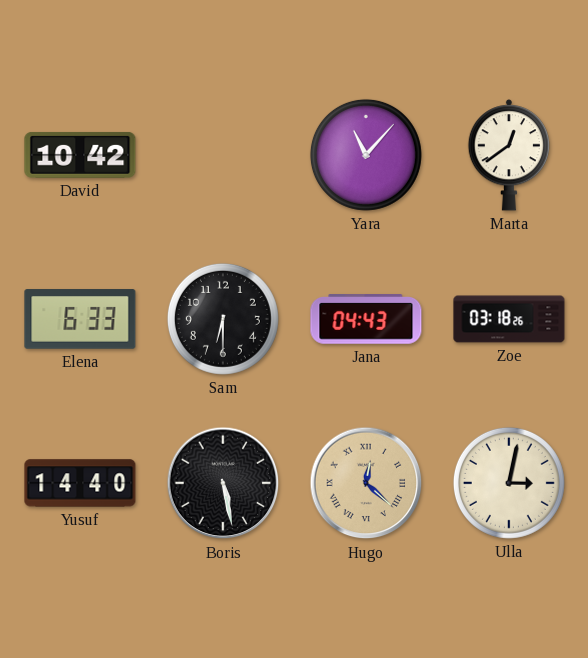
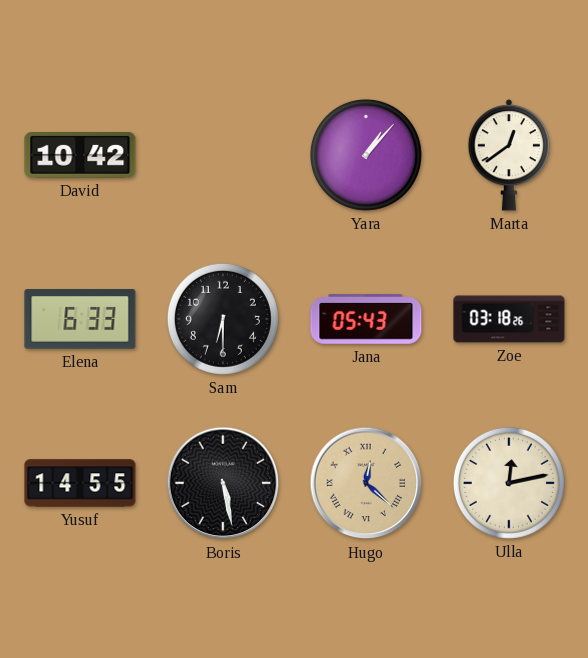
Yara: 11:07 -> 1:07 (366, 155)
Jana: 04:43 -> 05:43 (366, 319)
Yusuf: 14:40 -> 14:55 (80, 483)
Ulla: 3:02 -> 12:13 (509, 483)
